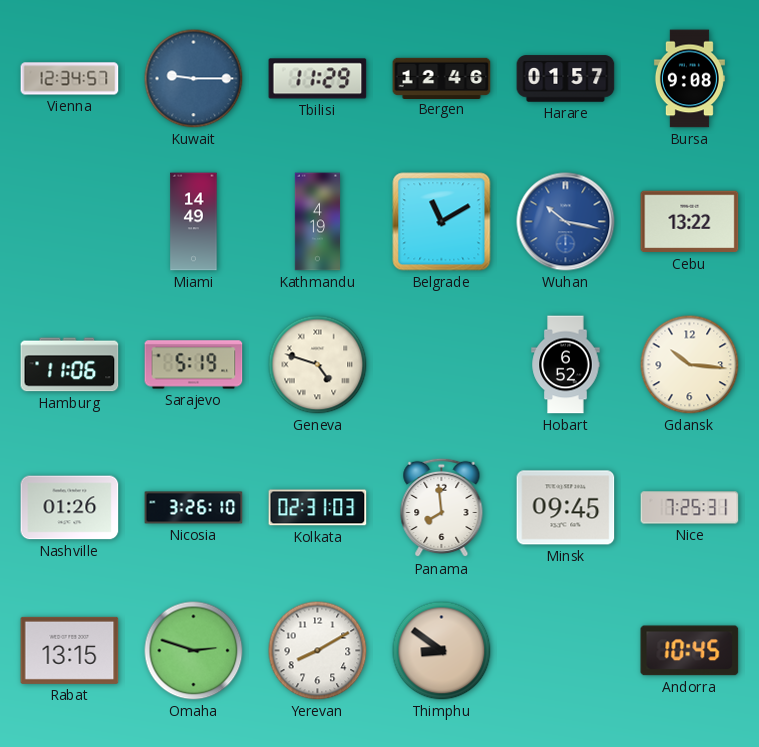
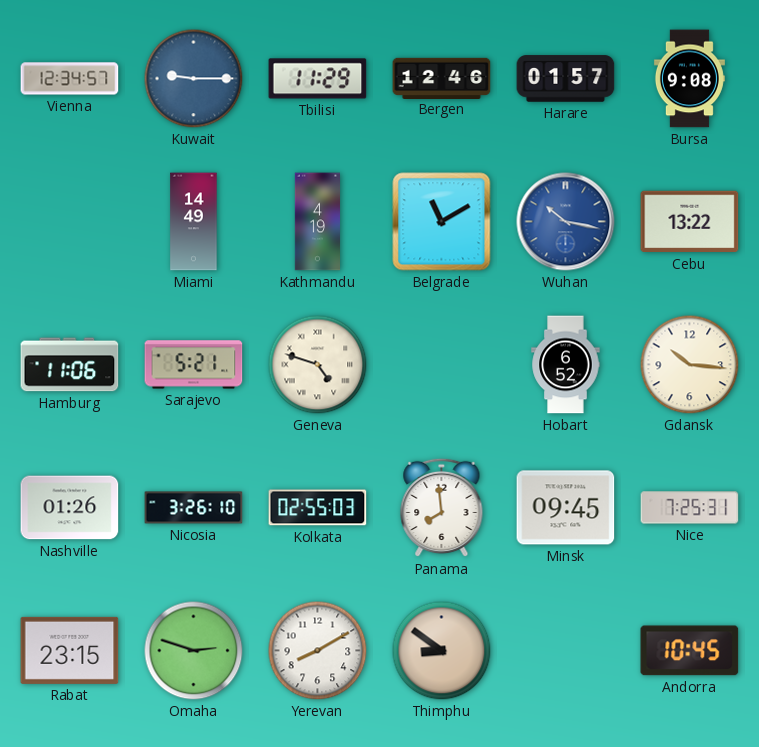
Sarajevo: 5:19 -> 5:21 (194, 365)
Kolkata: 02:31 -> 02:55 (318, 508)
Rabat: 13:15 -> 23:15 (70, 650)
